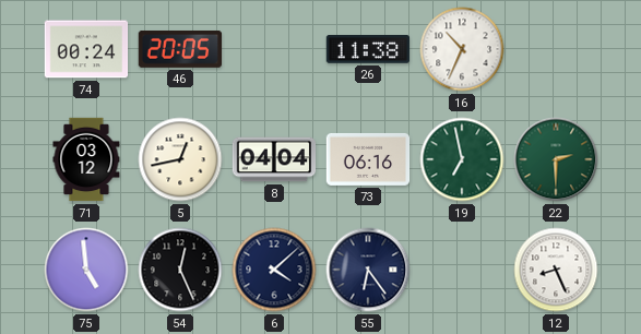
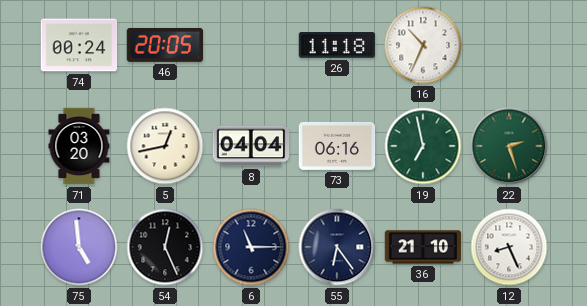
26: 11:38 -> 11:18 (337, 45)
71: 03:12 -> 03:20 (79, 146)
22: 2:30 -> 2:27 (509, 146)
6: 4:08 -> 11:15 (251, 247)
36: none -> 21:10 (423, 247)
